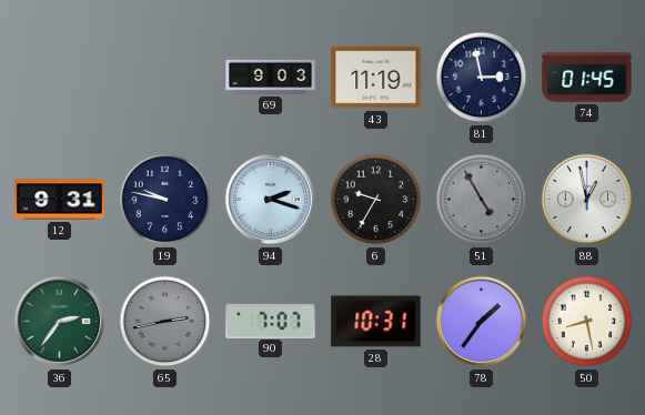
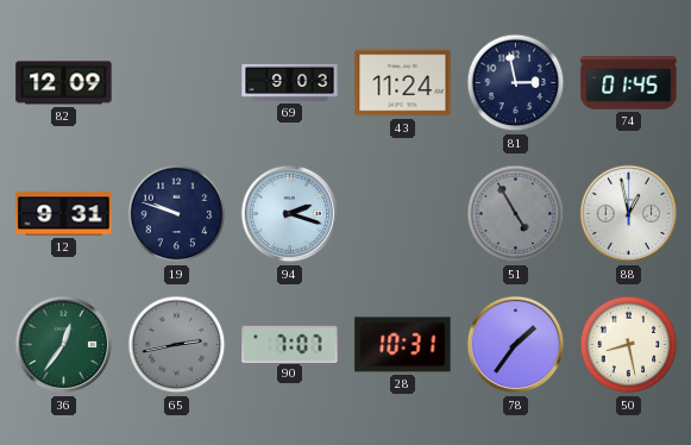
82: none -> 12:09 (64, 83)
43: 11:19 -> 11:24 (403, 83)
19: 9:47 -> 9:48 (177, 214)
6: 9:35 -> none (376, 200)
36: 2:36 -> 12:36 (64, 345)
